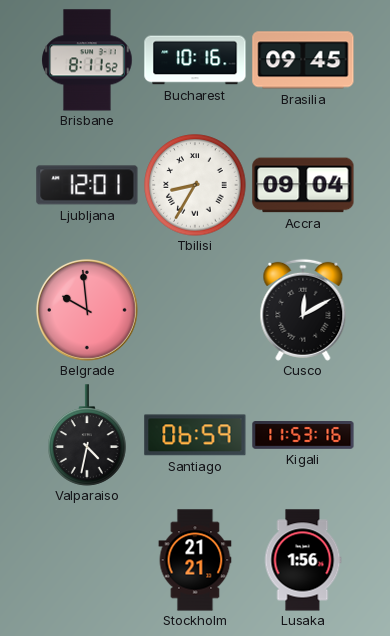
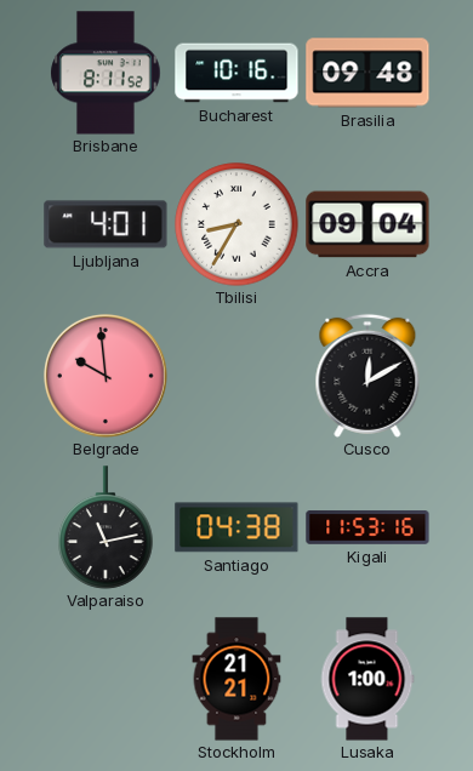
Brasilia: 09:45 -> 09:48 (367, 73)
Ljubljana: 12:01 -> 4:01 (106, 224)
Valparaiso: 4:32 -> 11:13 (106, 527)
Santiago: 06:59 -> 04:38 (236, 527)
Lusaka: 1:56 -> 1:00 (367, 679)
